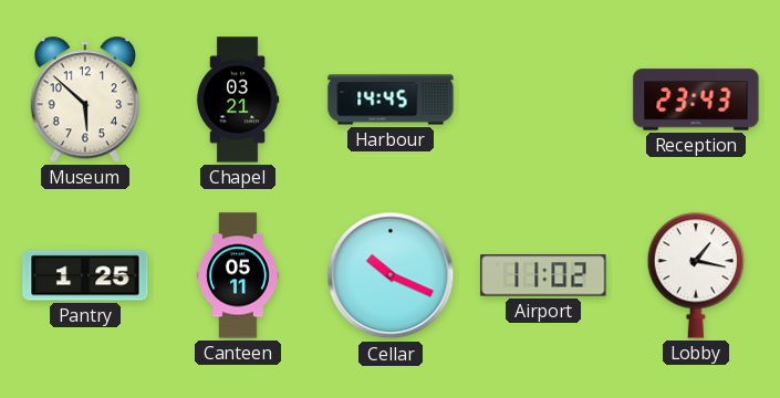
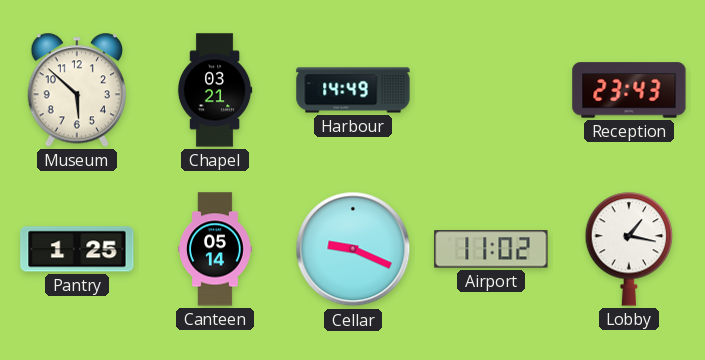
Harbour: 14:45 -> 14:49 (353, 90)
Canteen: 05:11 -> 05:14 (215, 249)
Cellar: 10:19 -> 9:19 (353, 249)
